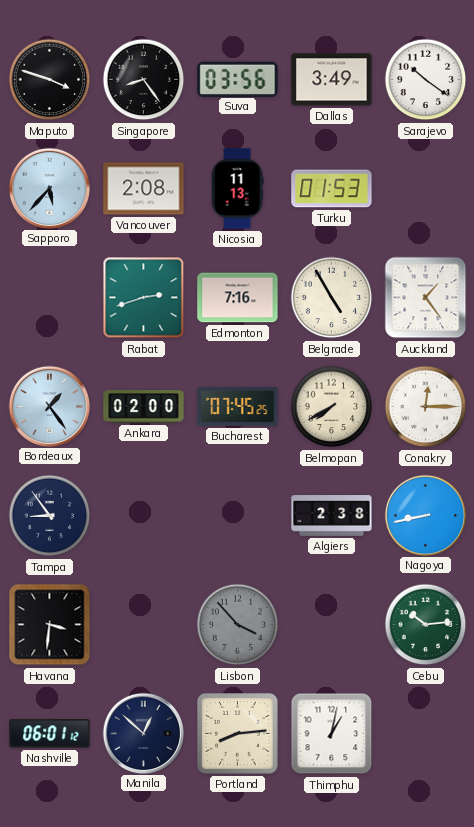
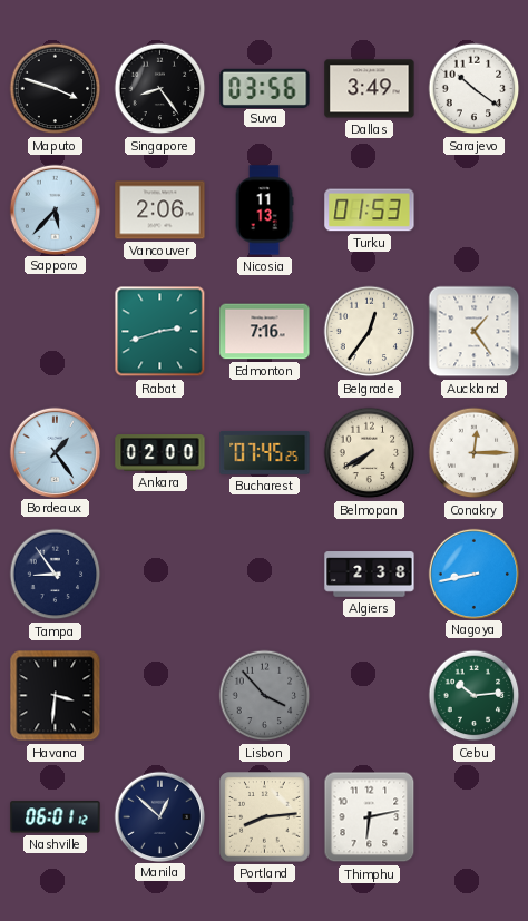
Vancouver: 2:08 -> 2:06 (160, 210)
Belgrade: 4:55 -> 12:36 (370, 332)
Thimphu: 1:02 -> 6:13 (370, 817)
